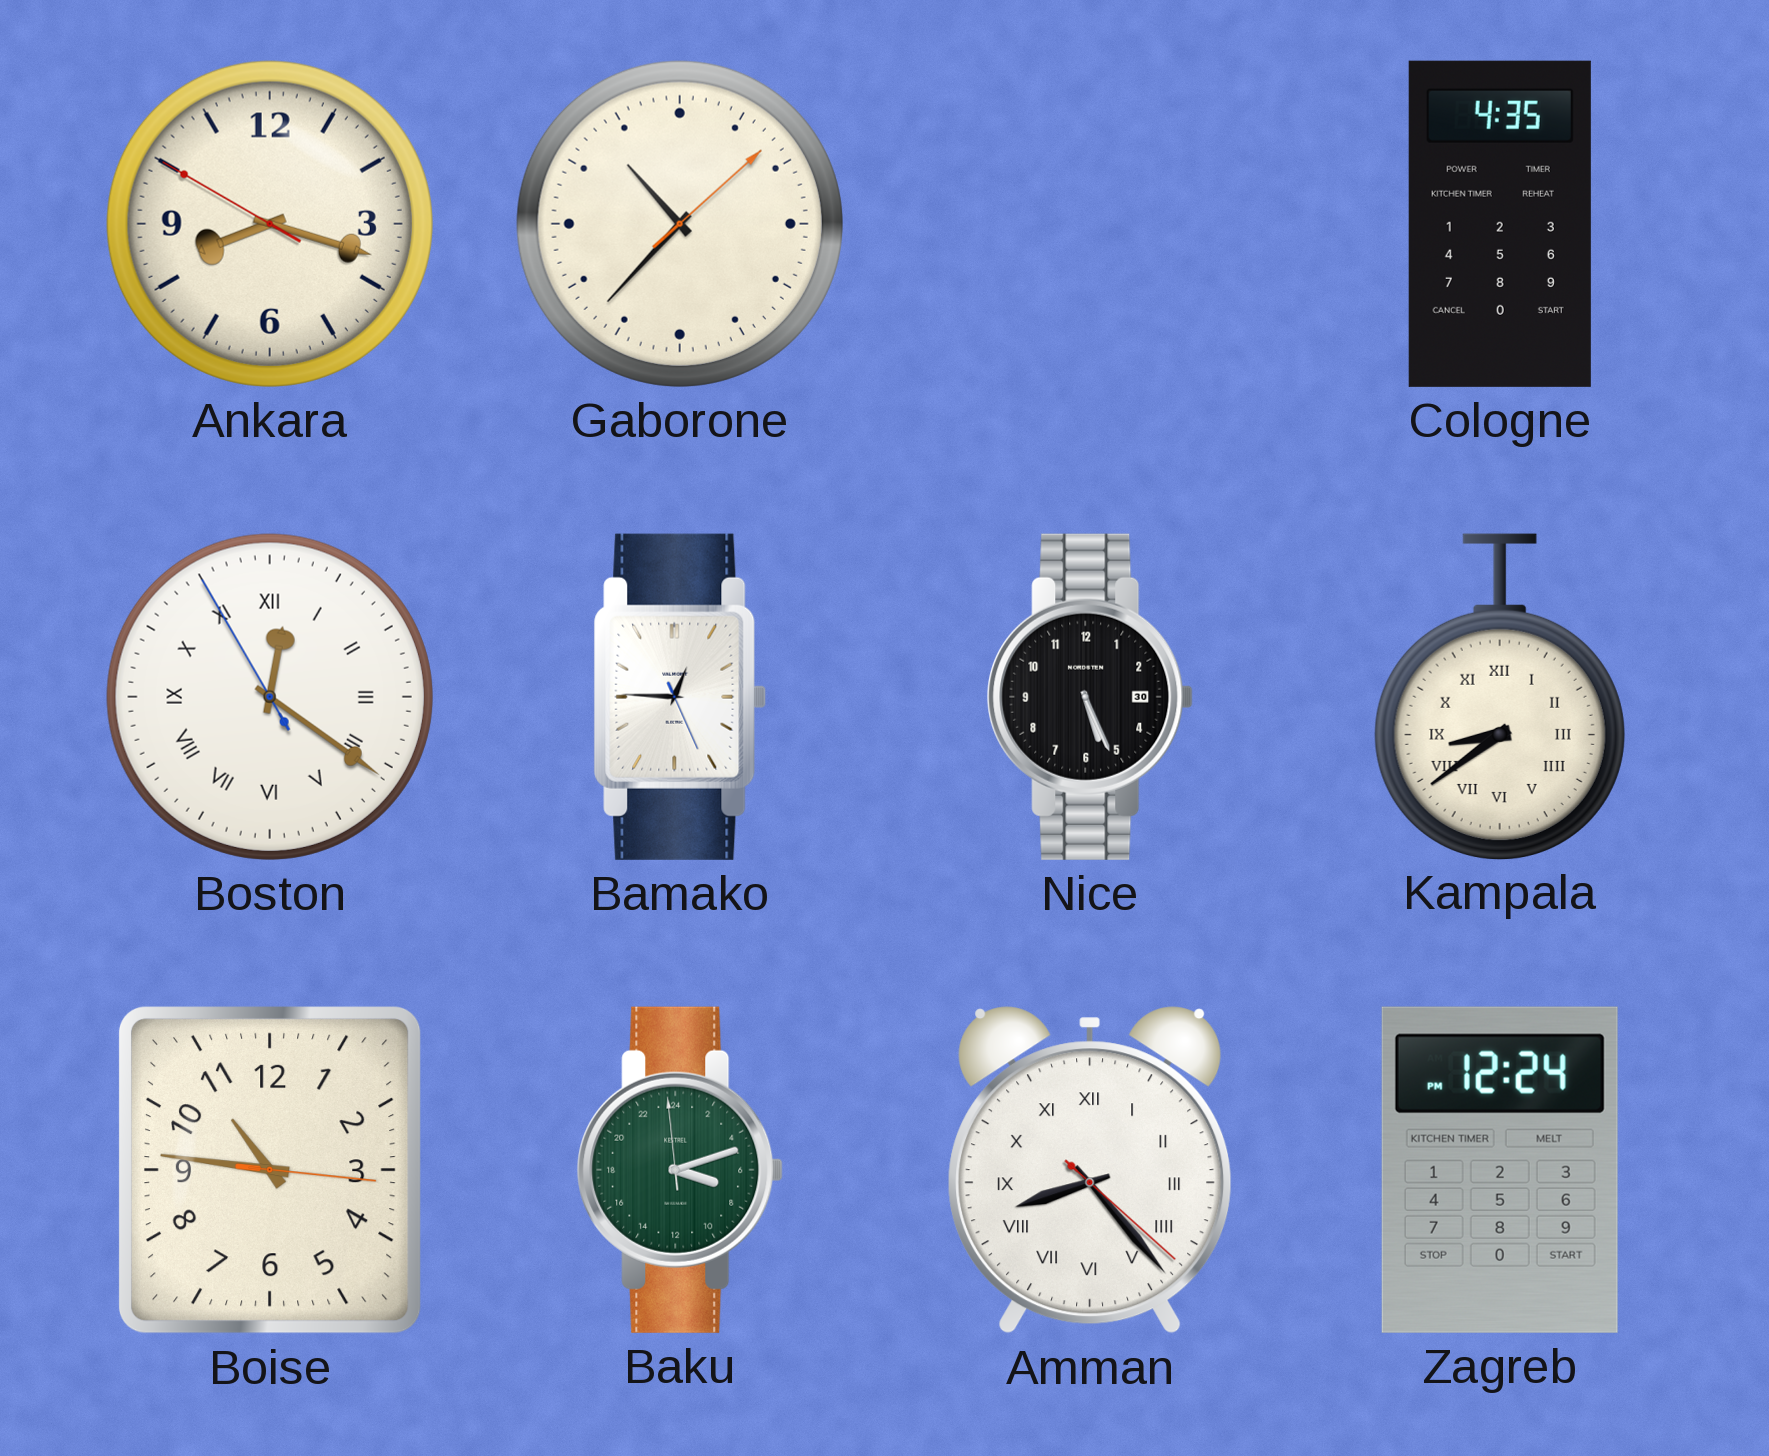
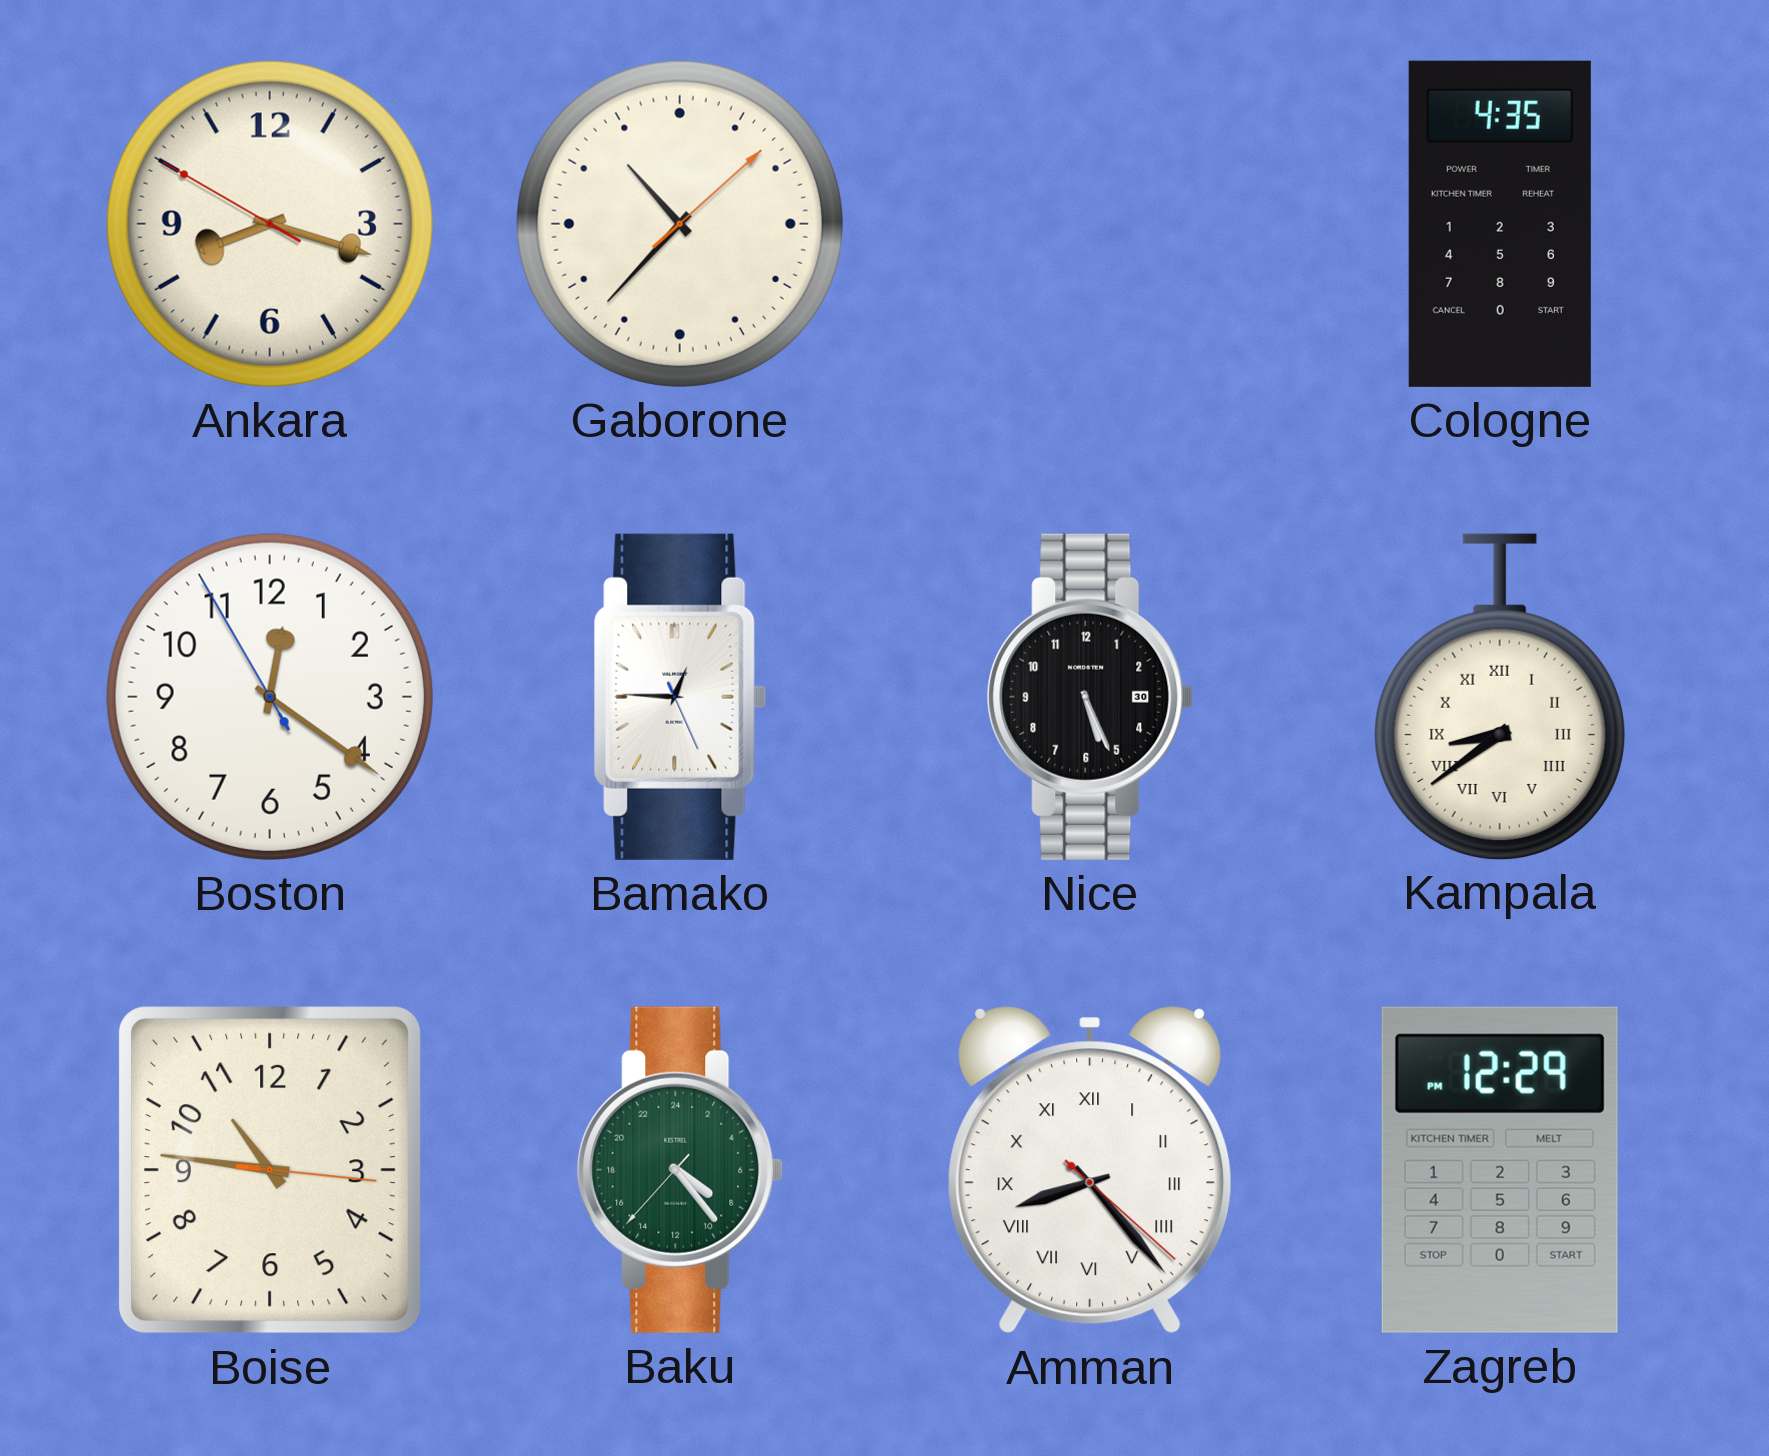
Boston numerals: Roman -> Arabic (270, 697)
Baku: 7:11 -> 8:23 (680, 1170)
Zagreb: 12:24 -> 12:29 (1500, 1170)
